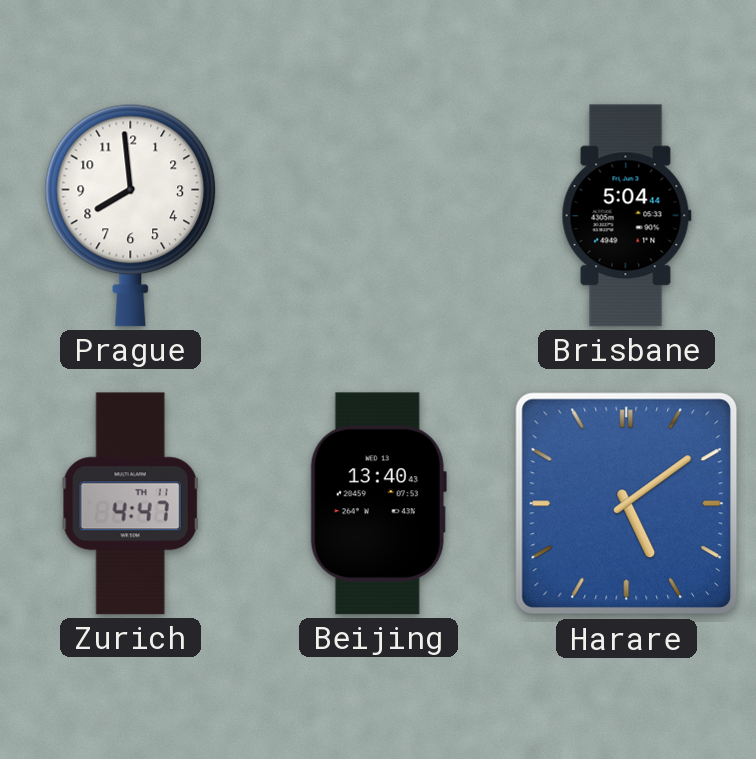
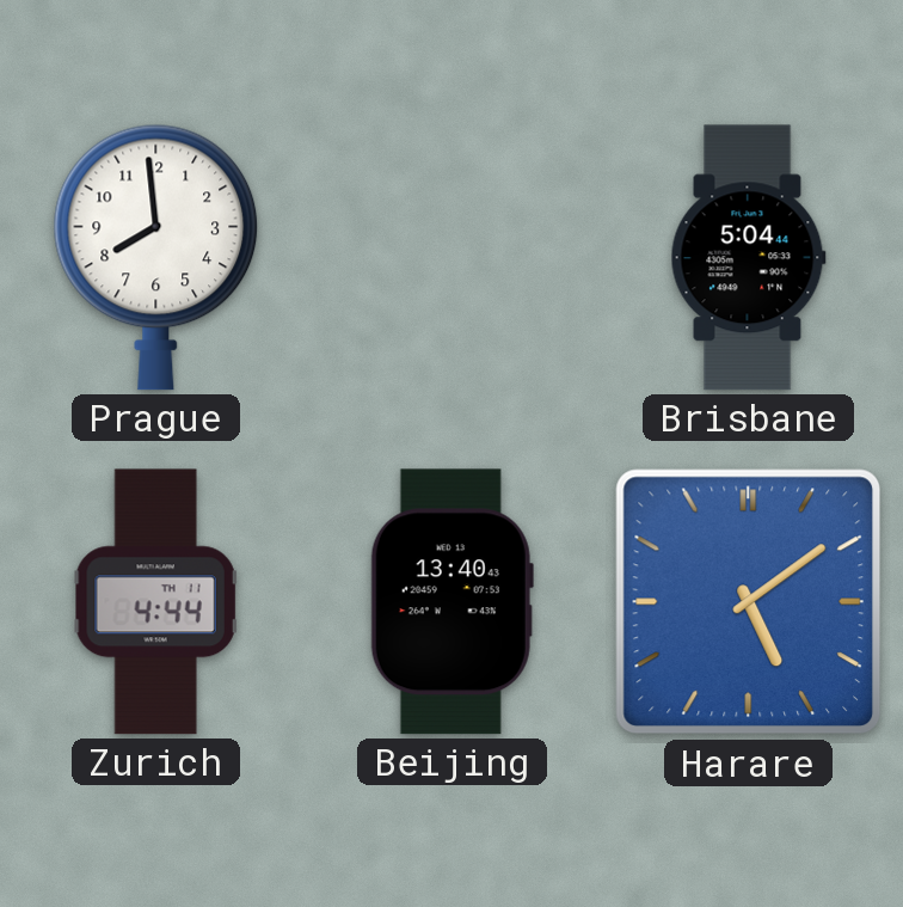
Zurich: 4:47 -> 4:44 (156, 602)
